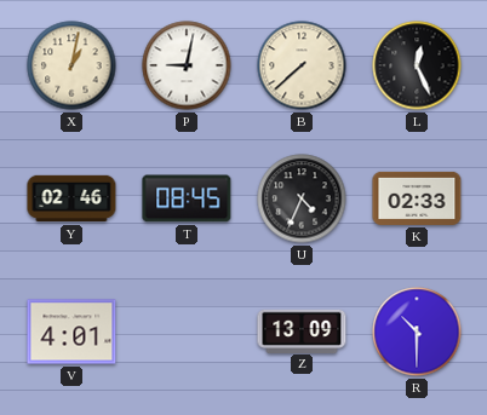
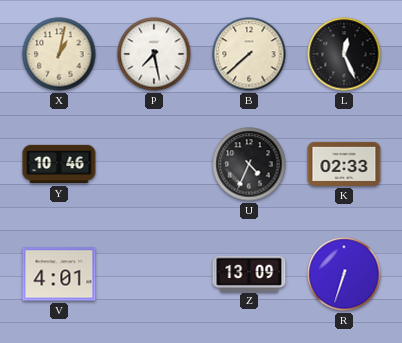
P: 9:02 -> 7:28 (154, 54)
Y: 02:46 -> 10:46 (59, 164)
T: 08:45 -> none (187, 198)
R: 10:30 -> 6:33 (344, 274)
